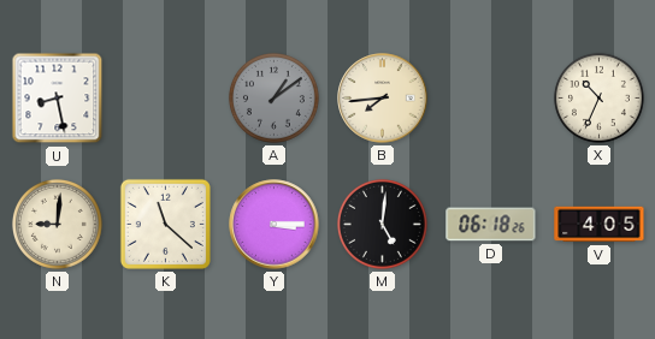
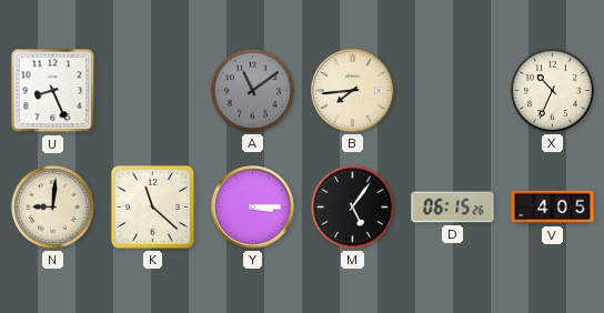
U: 8:28 -> 8:26 (53, 91)
A: 1:09 -> 11:09 (252, 90)
M: 5:01 -> 5:06 (352, 206)
D: 06:18 -> 06:15 (453, 208)
